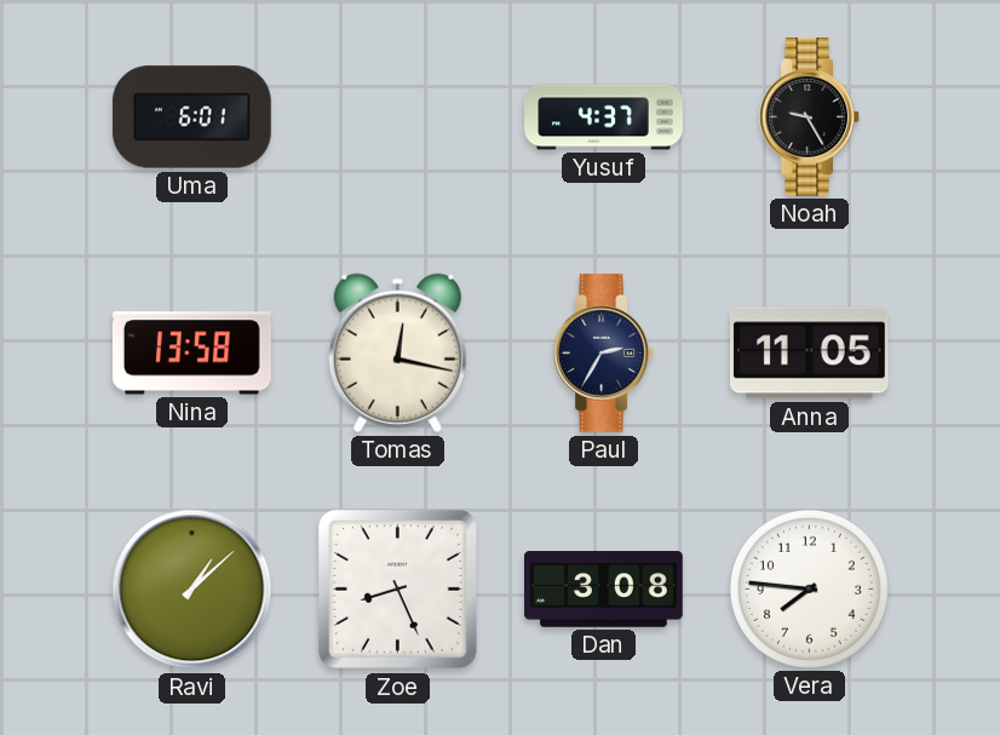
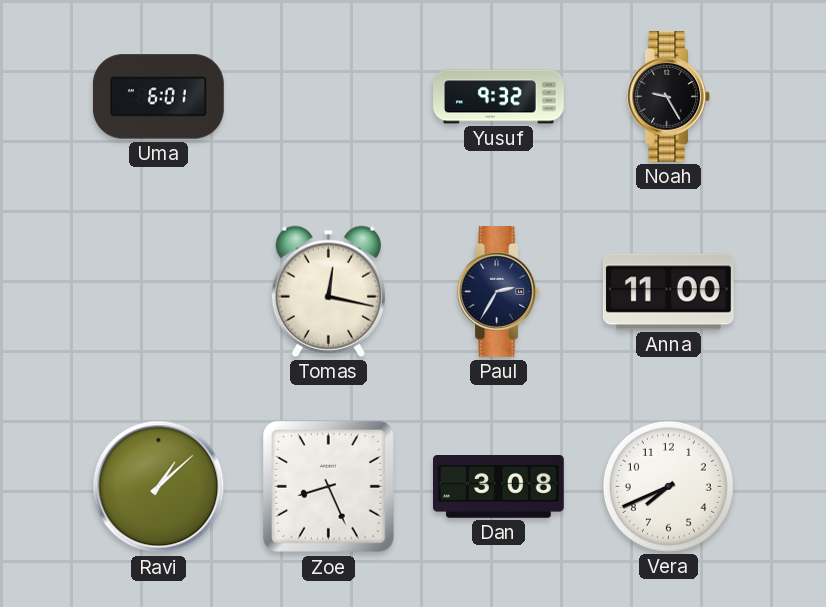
Yusuf: 4:37 -> 9:32 (499, 97)
Nina: 13:58 -> none (191, 354)
Anna: 11:05 -> 11:00 (668, 292)
Vera: 7:46 -> 7:41 (668, 486)
